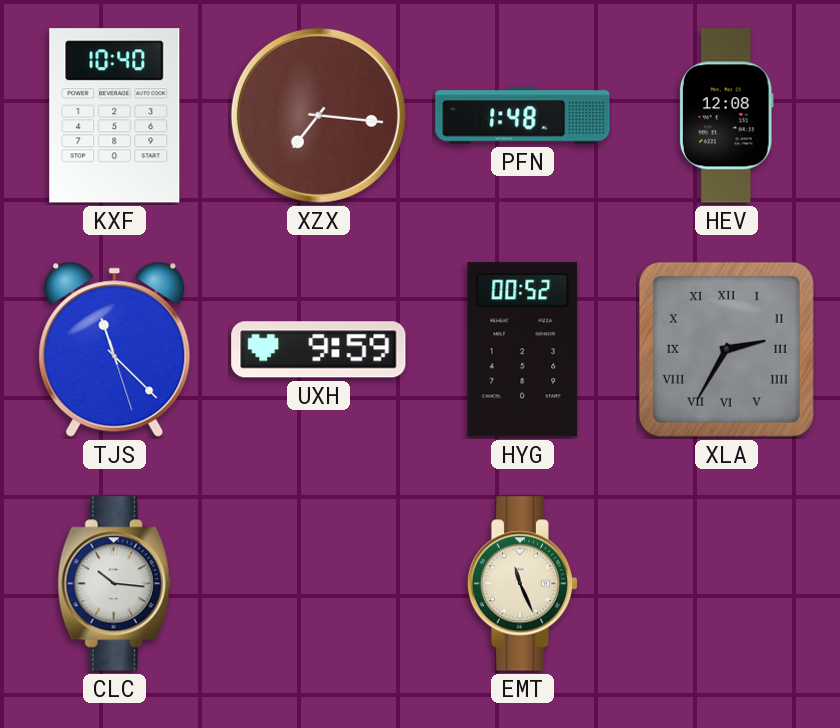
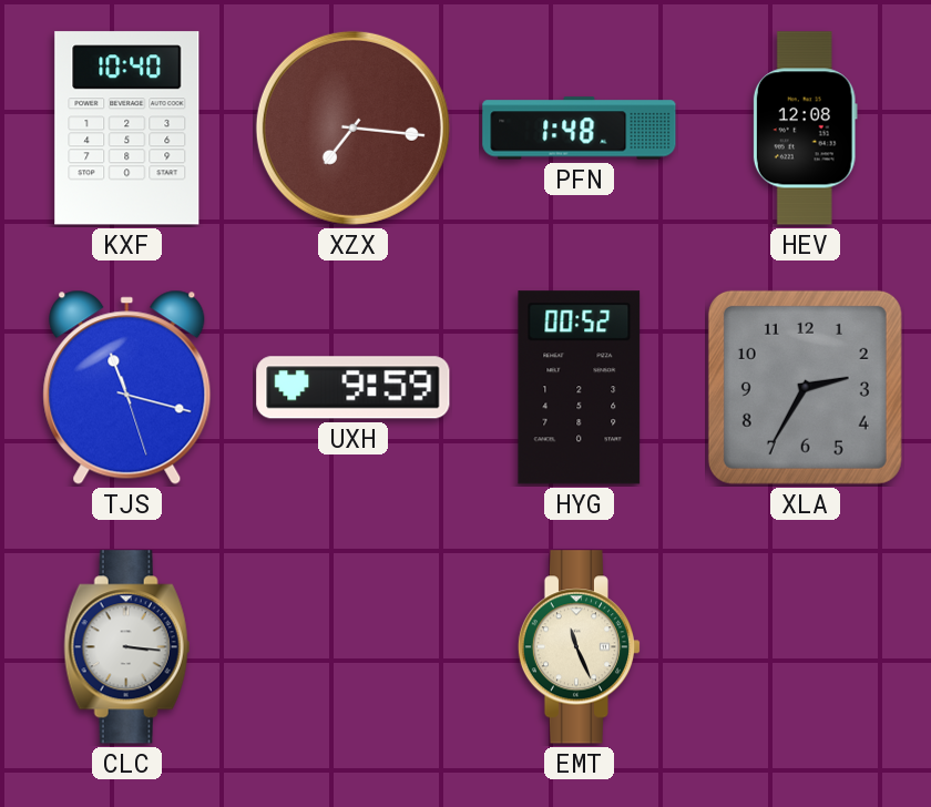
TJS: 11:22 -> 11:17 (127, 387)
XLA numerals: Roman -> Arabic (805, 387)
CLC: 10:16 -> 3:16 (127, 647)
